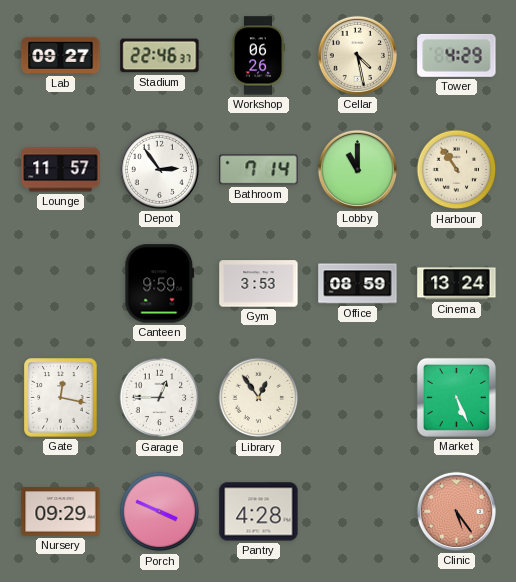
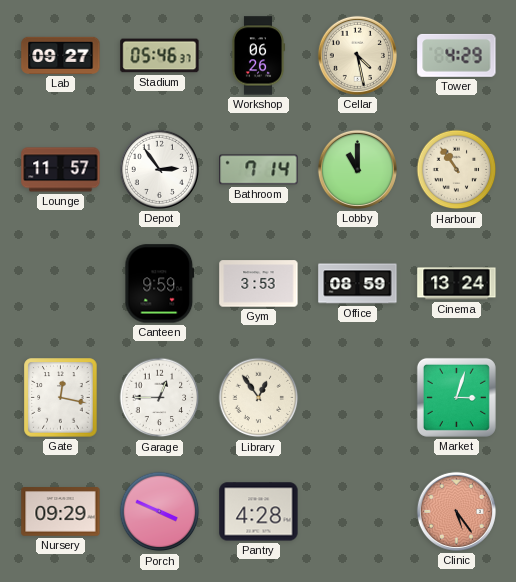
Stadium: 22:46 -> 05:46 (160, 56)
Market: 5:26 -> 3:03 (456, 397)
